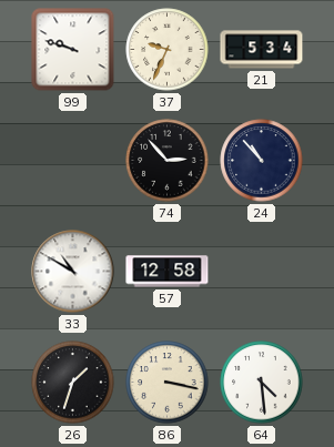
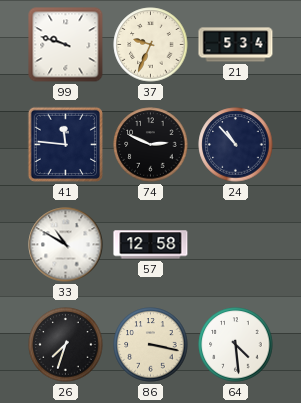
41: none -> 11:46 (65, 144)
74: 2:53 -> 2:49 (151, 145)
26: 1:33 -> 7:33 (66, 345)
